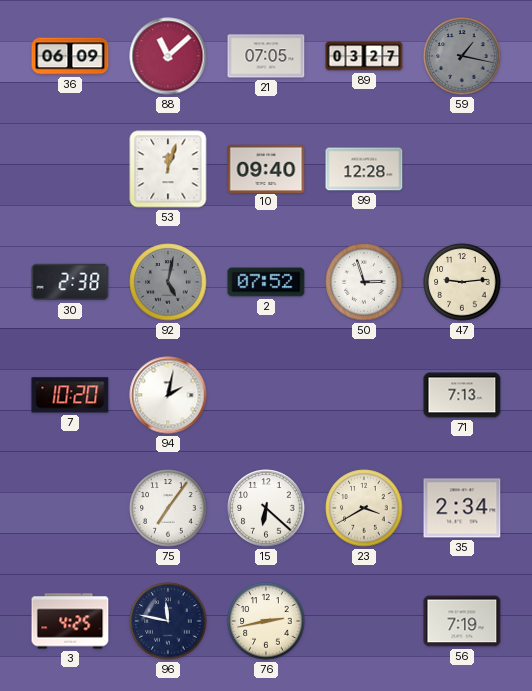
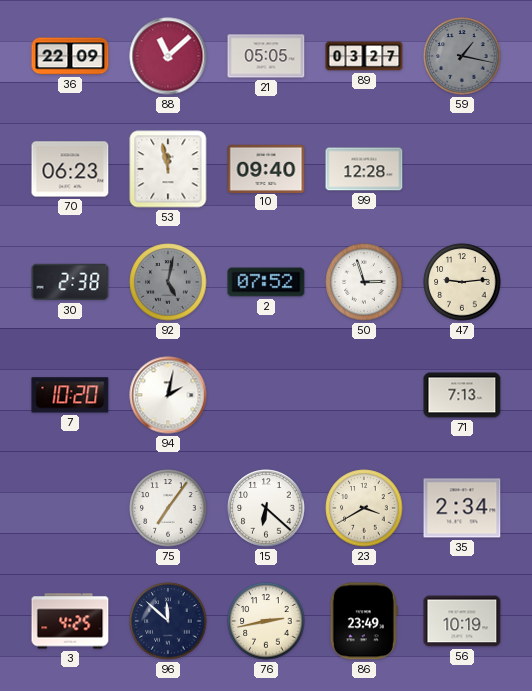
36: 06:09 -> 22:09 (70, 56)
21: 07:05 -> 05:05 (266, 56)
70: none -> 06:23 (70, 169)
53: 12:03 -> 11:58 (168, 169)
96: 11:47 -> 11:52 (168, 621)
86: none -> 23:49 (364, 621)
56: 7:19 -> 10:19 (462, 621)
